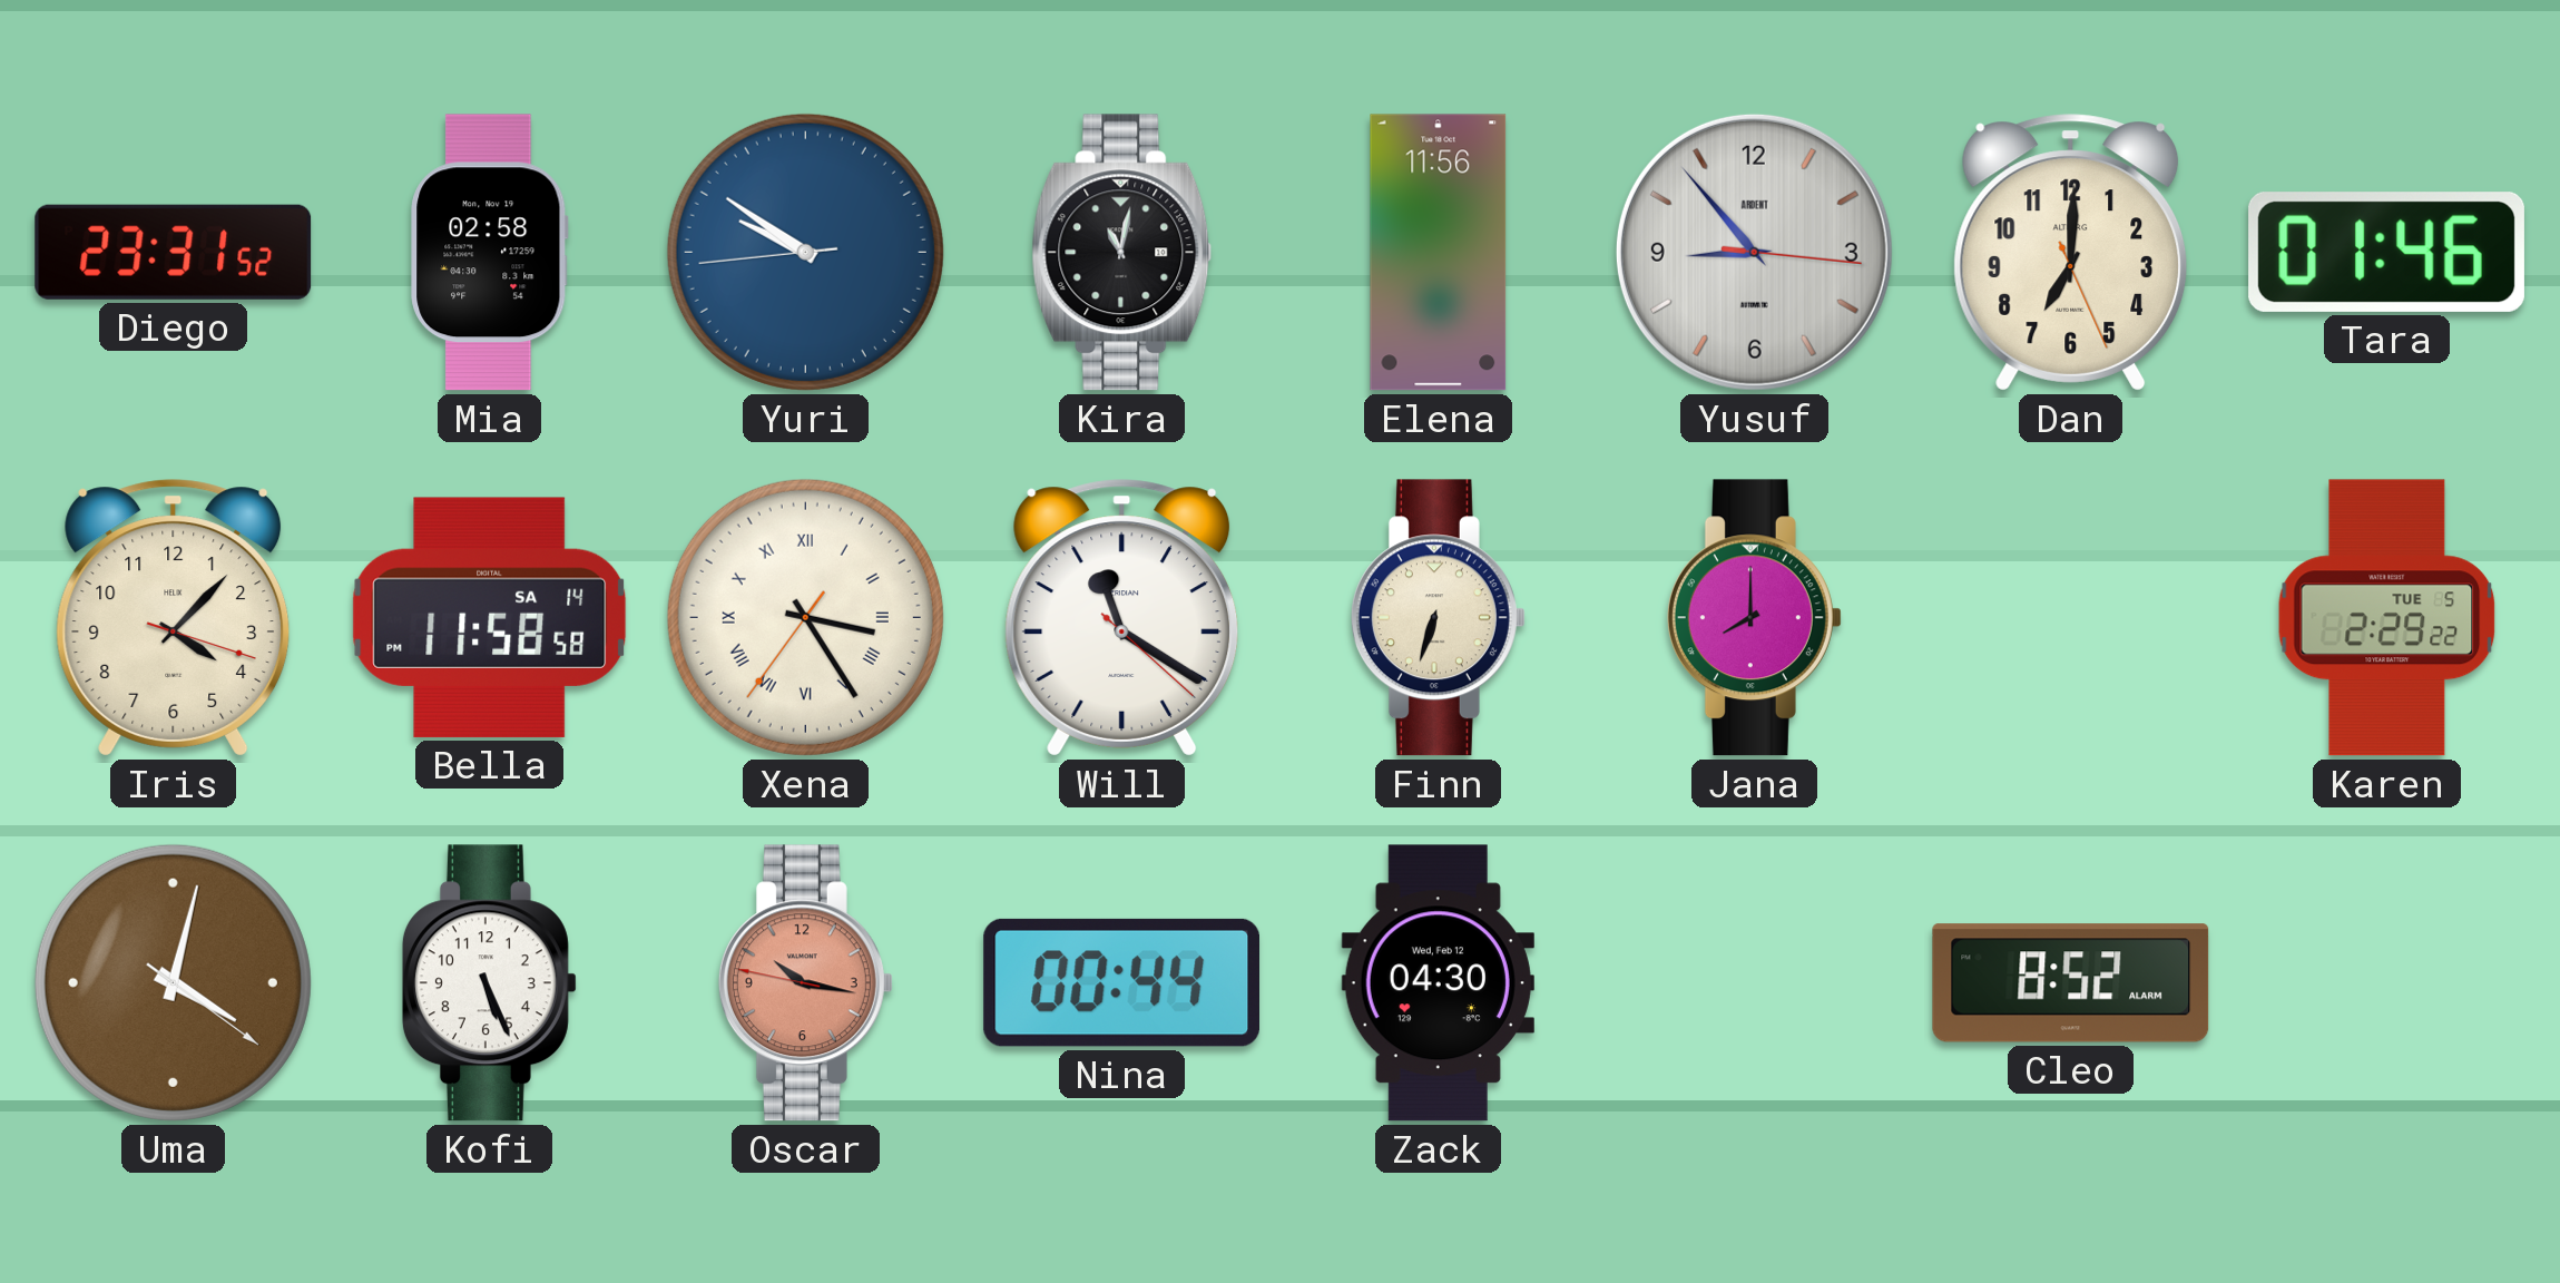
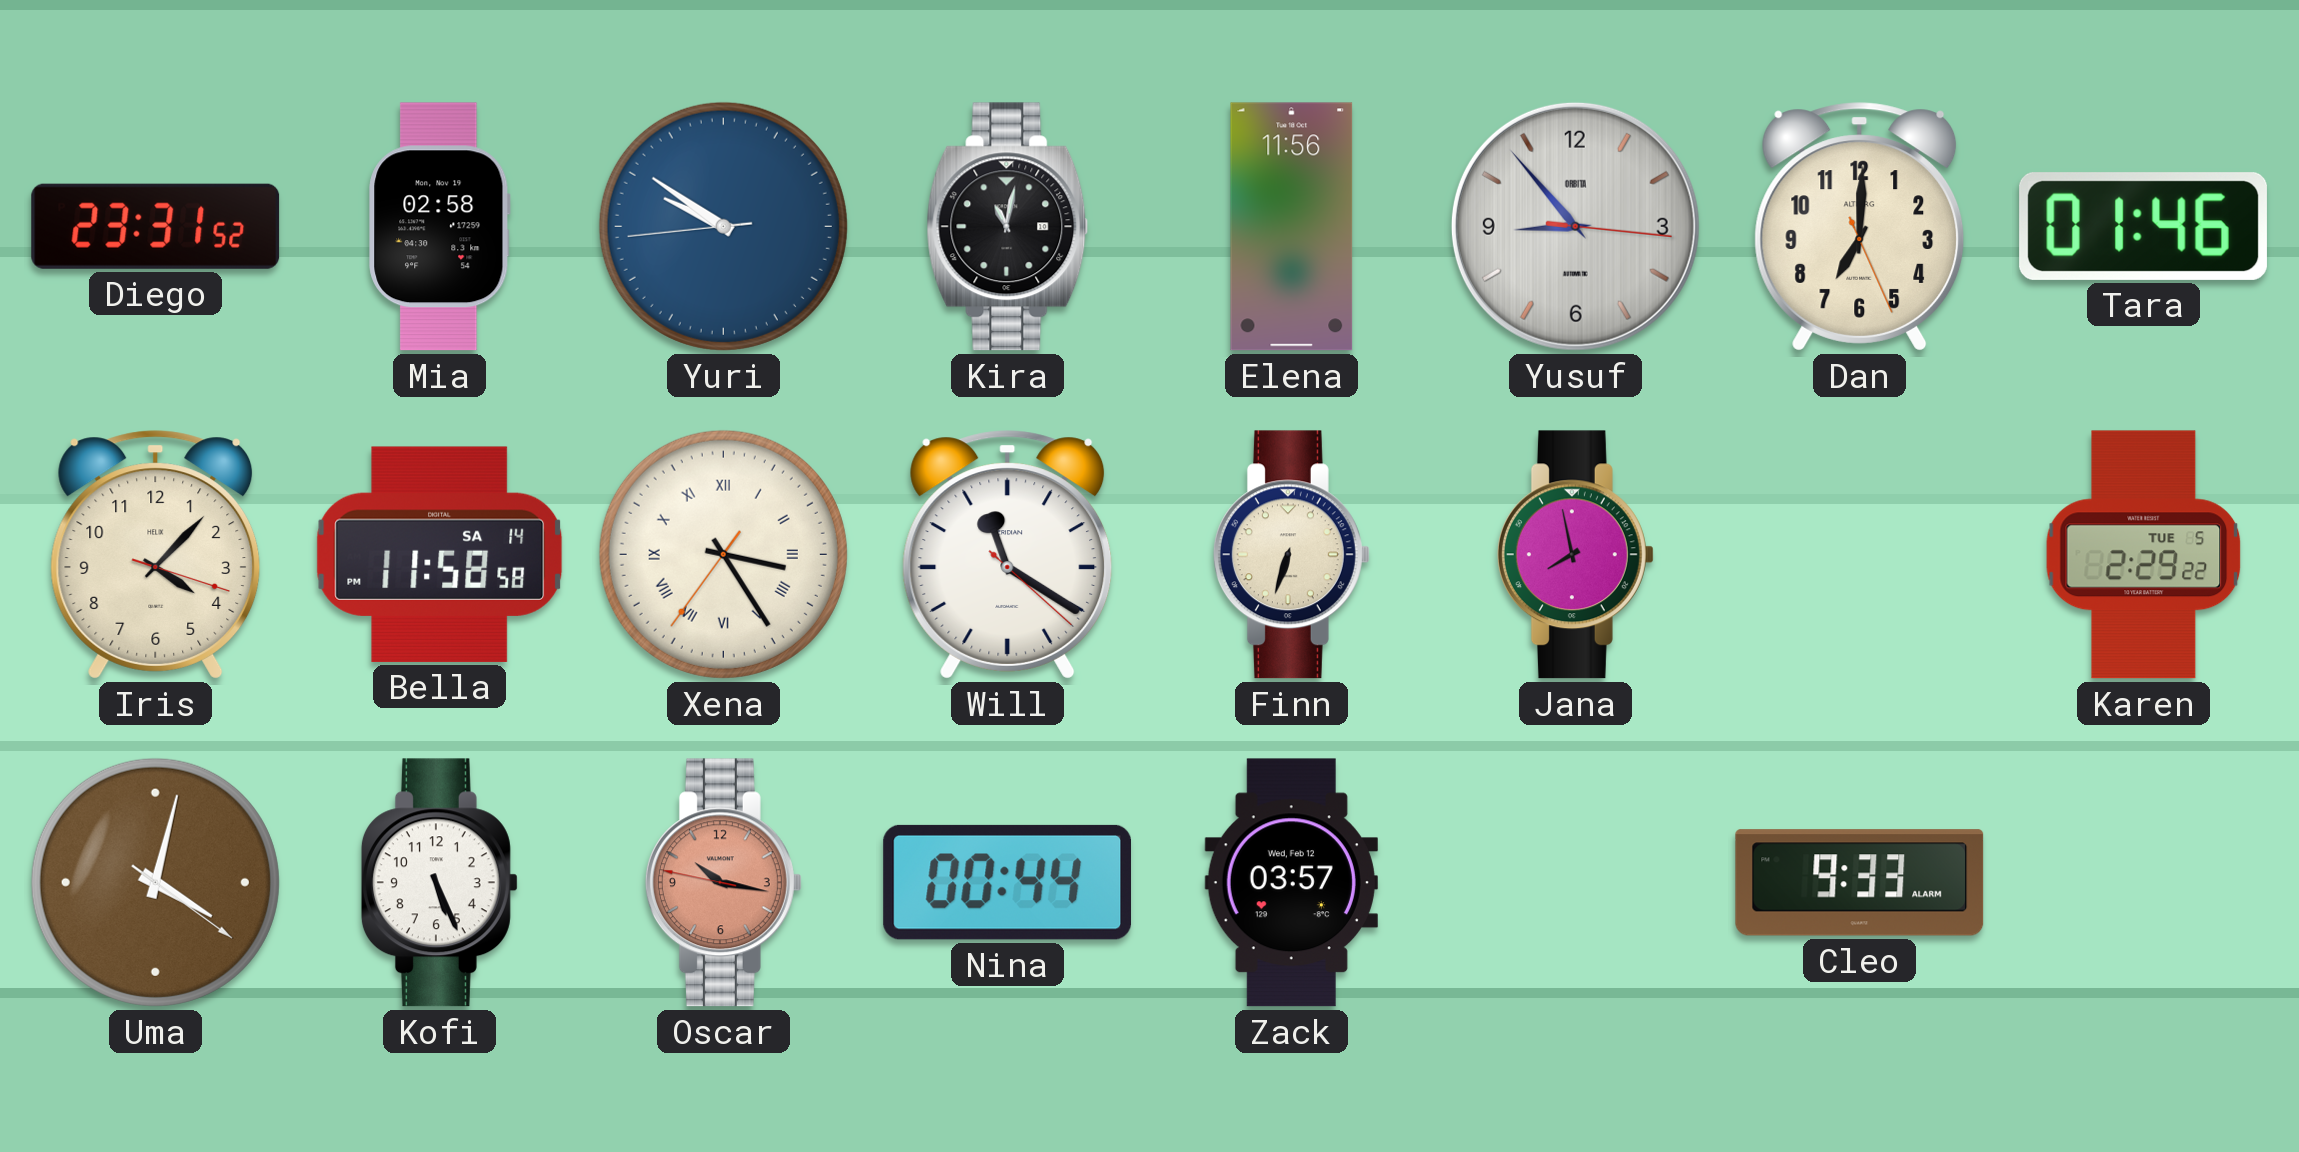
Yusuf brand: ARDENT -> ORBITA (1575, 226)
Jana: 8:00 -> 7:58 (1575, 555)
Zack: 04:30 -> 03:57 (1291, 883)
Cleo: 8:52 -> 9:33 (1860, 883)
